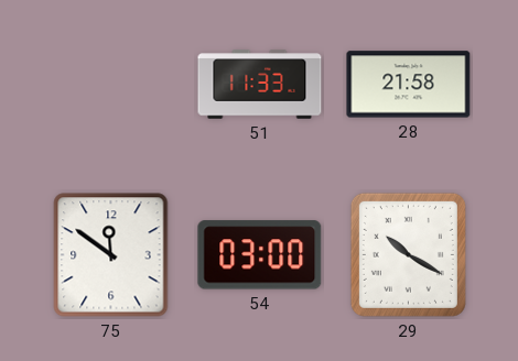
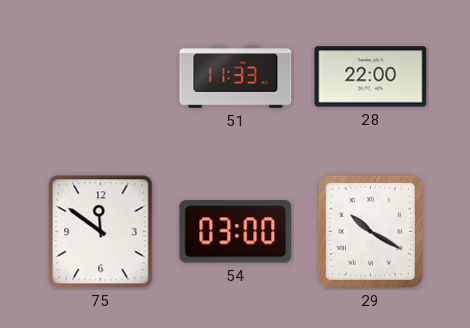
28: 21:58 -> 22:00 (371, 77)
